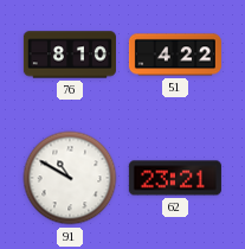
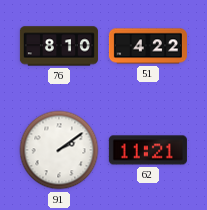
91: 10:50 -> 2:09 (59, 150)
62: 23:21 -> 11:21 (148, 150)
